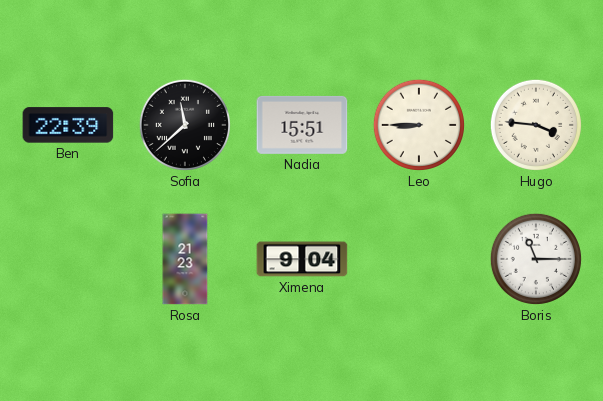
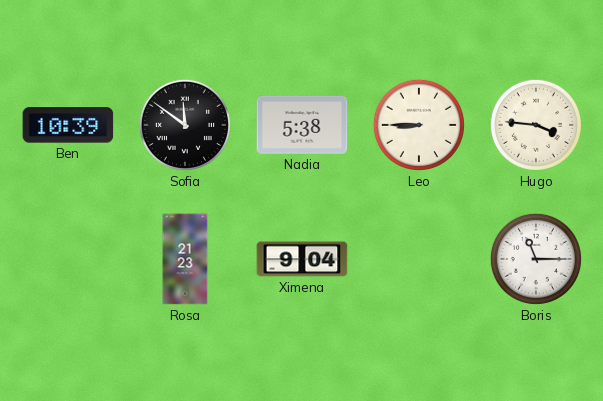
Ben: 22:39 -> 10:39 (68, 125)
Sofia: 11:38 -> 11:51 (185, 125)
Nadia: 15:51 -> 5:38 (302, 125)
